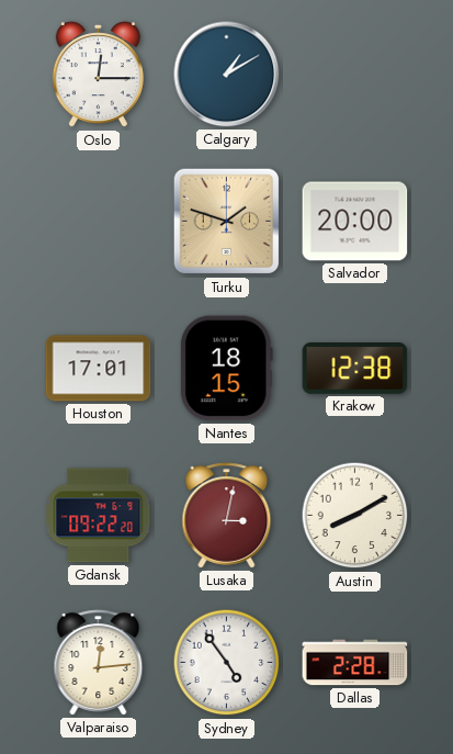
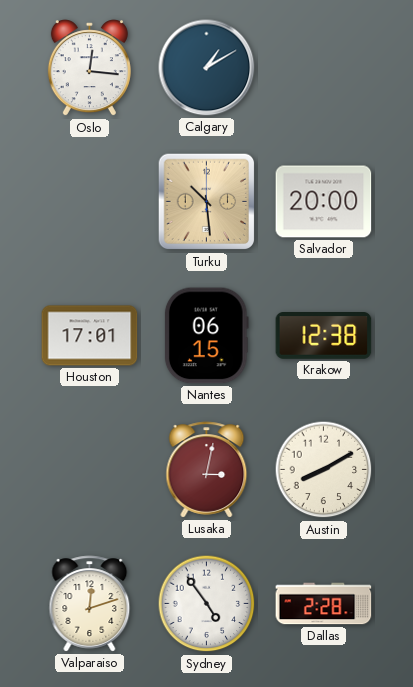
Oslo: 12:15 -> 12:16 (89, 68)
Turku: 1:48 -> 10:29 (207, 202)
Nantes: 18:15 -> 06:15 (206, 336)
Gdansk: 09:22 -> none (99, 516)
Valparaiso: 12:14 -> 12:12 (90, 604)
